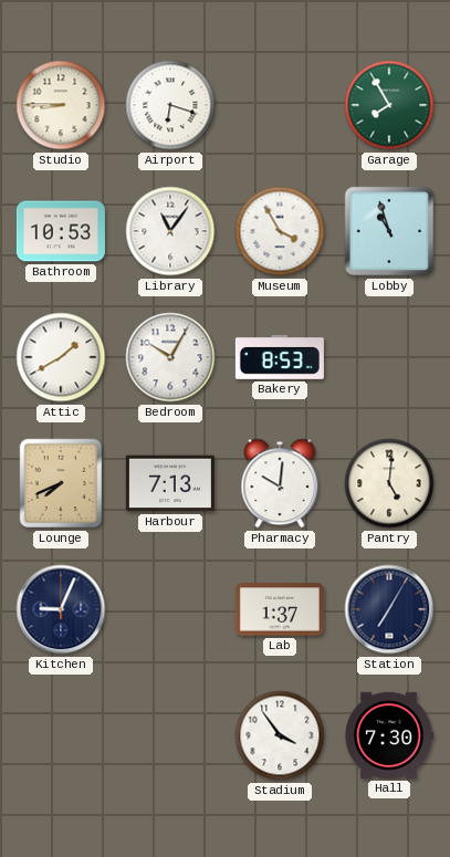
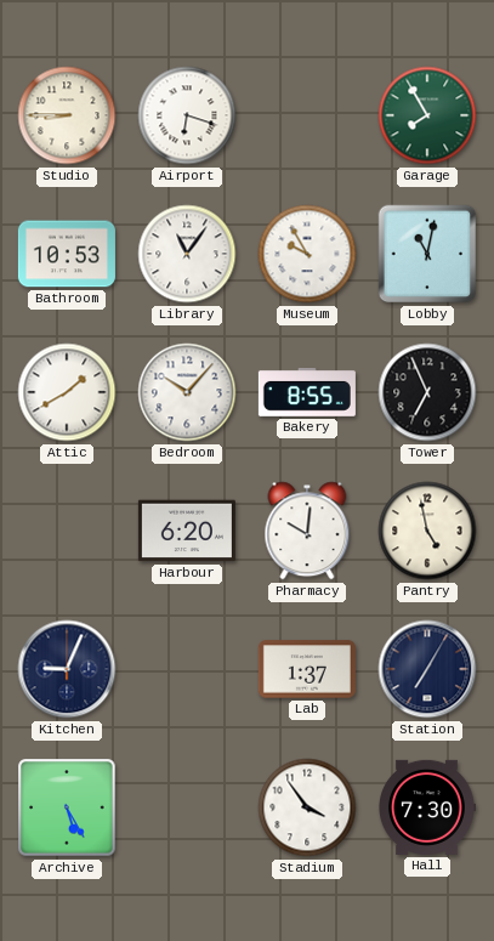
Museum: 3:55 -> 9:55 (307, 254)
Lobby: 10:57 -> 11:02 (427, 254)
Bedroom: 10:05 -> 10:07 (187, 392)
Bakery: 8:53 -> 8:55 (307, 393)
Tower: none -> 6:56 (427, 392)
Lounge: 7:41 -> none (61, 483)
Harbour: 7:13 -> 6:20 (187, 531)
Pantry: 5:01 -> 4:58 (427, 531)
Archive: none -> 5:25 (67, 807)
